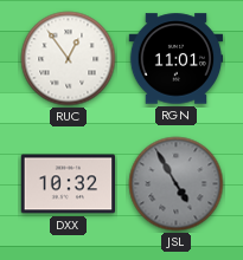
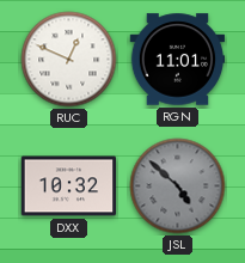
RUC: 12:54 -> 12:49 (69, 60)
JSL: 4:55 -> 4:52 (178, 186)
